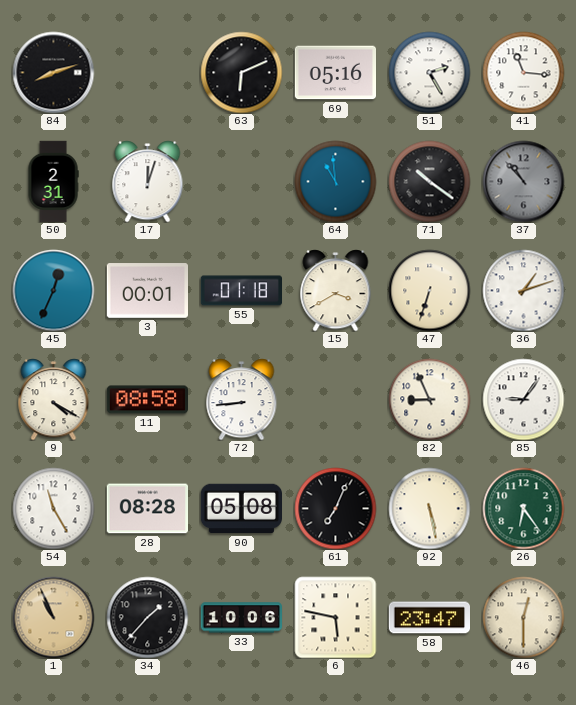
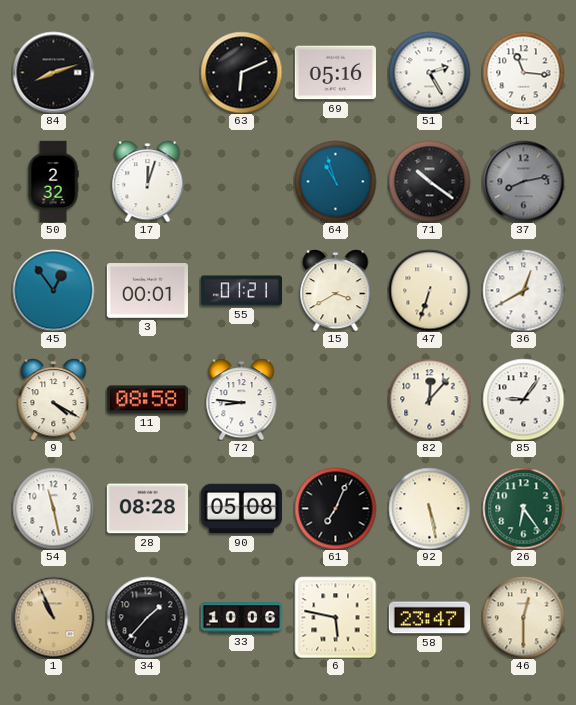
50: 2:31 -> 2:32 (53, 181)
64: 10:59 -> 10:57 (335, 181)
37: 10:53 -> 8:13 (523, 181)
45: 12:34 -> 12:54 (53, 290)
55: 01:18 -> 01:21 (241, 291)
36: 1:12 -> 12:40 (523, 290)
72: 8:44 -> 8:46 (242, 399)
82: 8:56 -> 12:07 (429, 399)
54: 11:25 -> 11:28 (53, 508)
